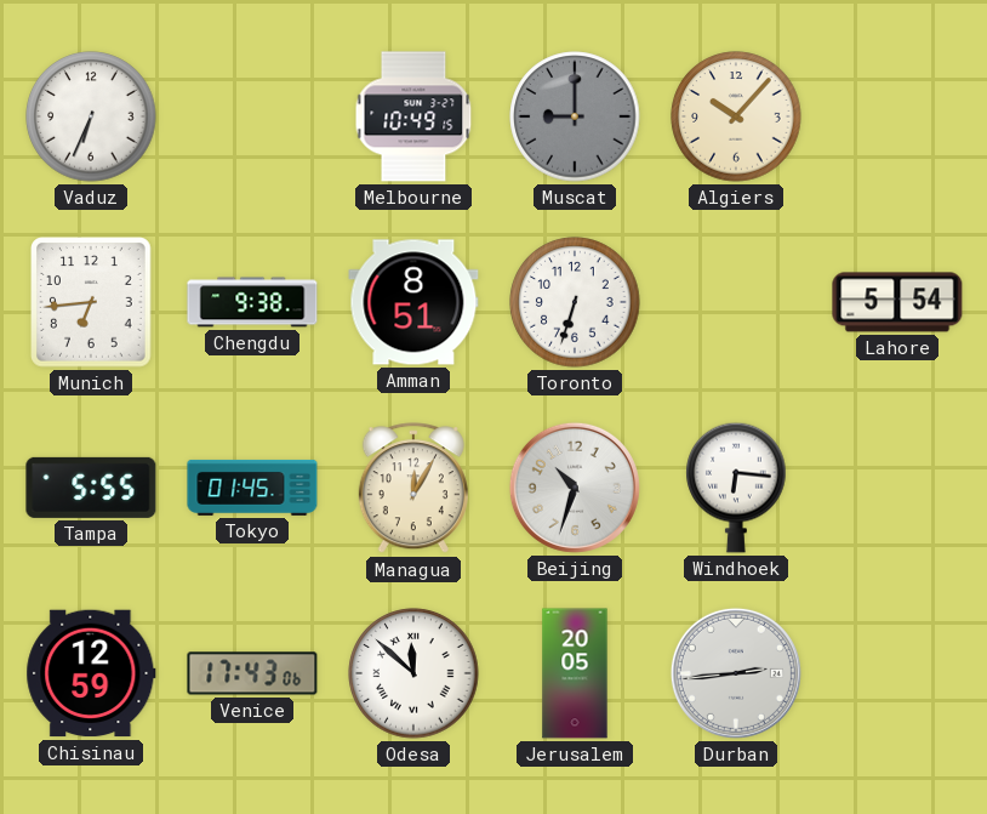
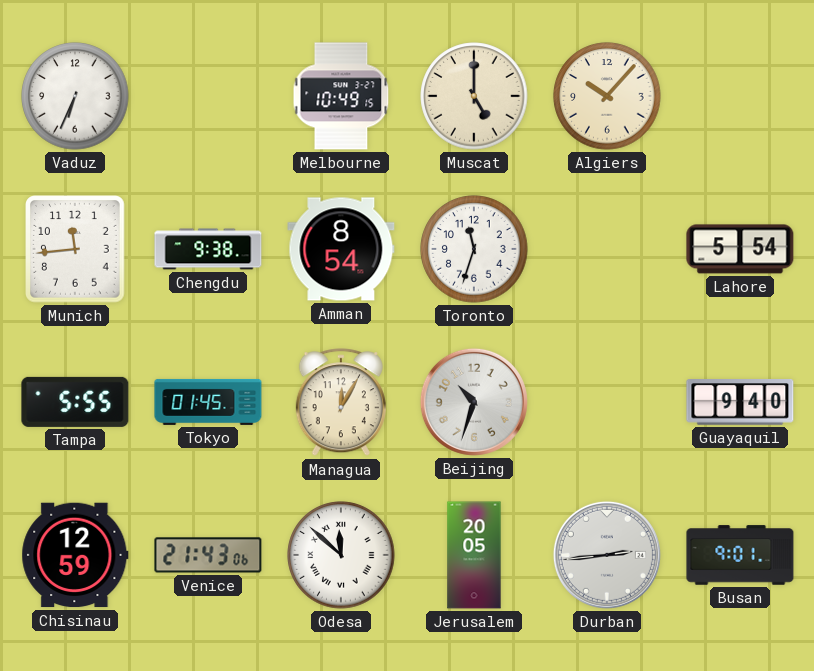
Muscat: 9:00 -> 5:00 (474, 96)
Muscat dial: grey -> cream (474, 96)
Munich: 6:44 -> 11:44 (76, 249)
Amman: 8:51 -> 8:54 (341, 249)
Toronto: 6:33 -> 11:33 (474, 249)
Windhoek: 6:16 -> none (736, 488)
Guayaquil: none -> 9:40 (740, 403)
Venice: 17:43 -> 21:43 (208, 555)
Busan: none -> 9:01 (740, 555)
